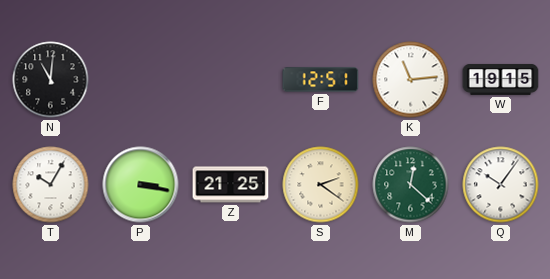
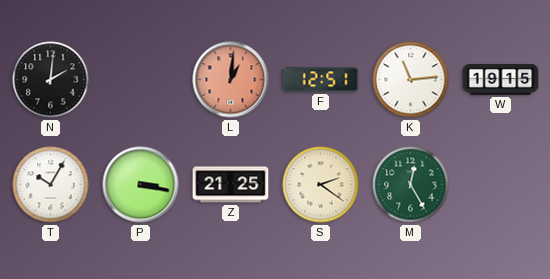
N: 11:01 -> 2:01 (51, 80)
L: none -> 1:01 (231, 80)
M: 12:22 -> 12:25 (411, 185)
Q: 10:06 -> none (501, 185)
